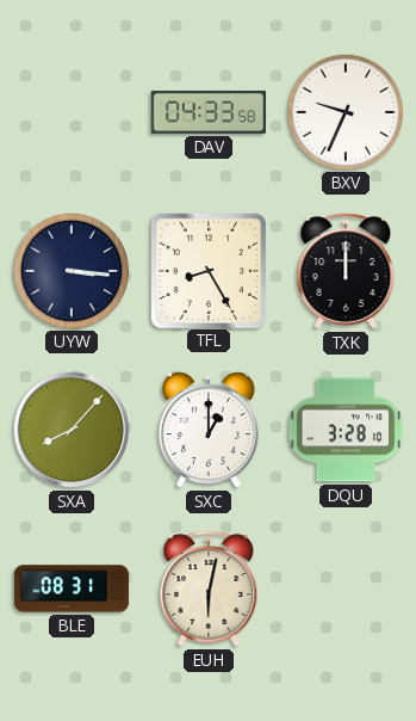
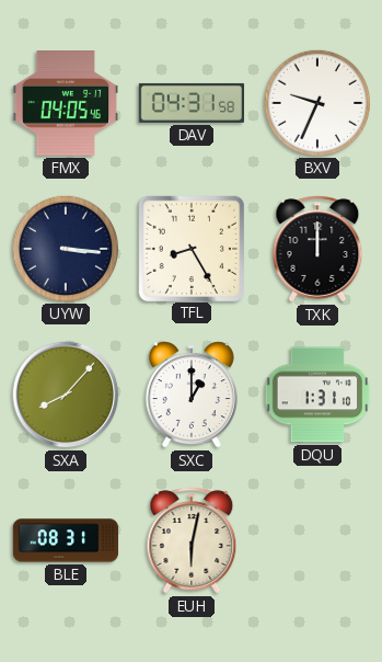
FMX: none -> 04:05 (66, 104)
DAV: 04:33 -> 04:31 (192, 103)
DQU: 3:28 -> 1:31 (317, 395)
